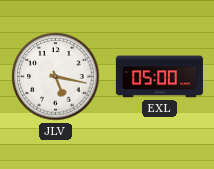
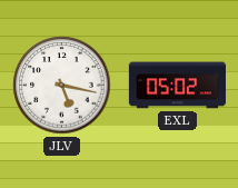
EXL: 05:00 -> 05:02 (177, 86)
